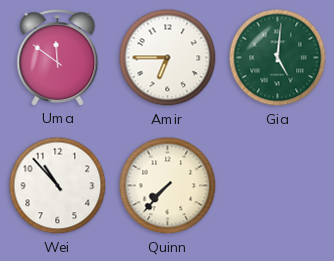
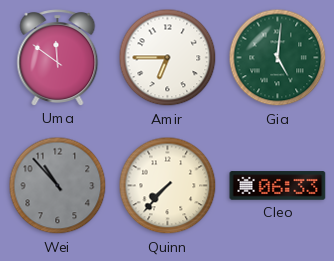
Wei dial: white -> grey (58, 186)
Cleo: none -> 06:33 (278, 186)
